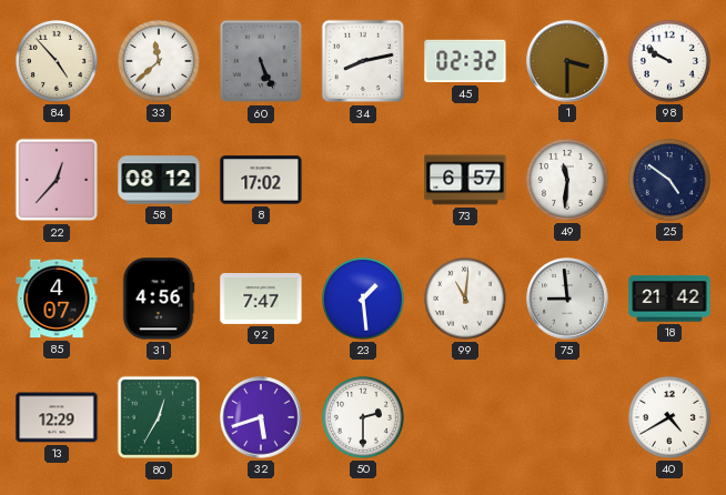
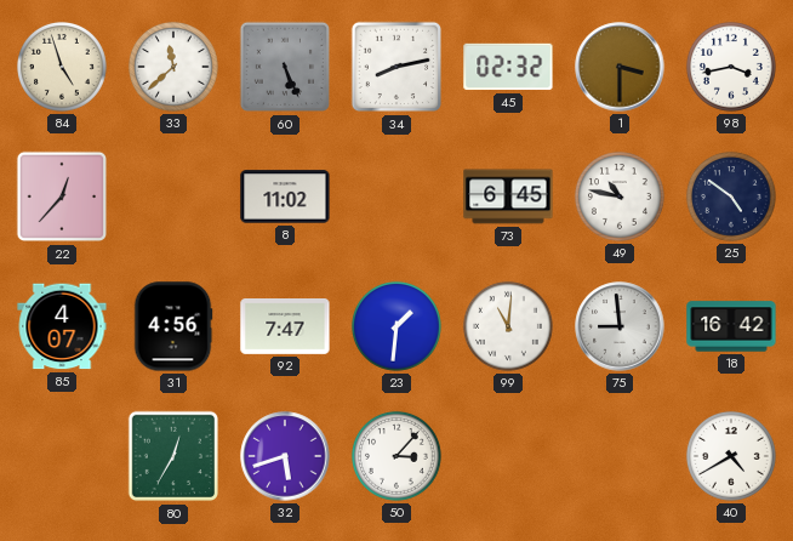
84: 4:53 -> 4:57 (62, 67)
98: 9:50 -> 3:43 (731, 67)
58: 08:12 -> none (159, 180)
8: 17:02 -> 11:02 (285, 197)
73: 6:57 -> 6:45 (508, 197)
49: 11:31 -> 10:47 (620, 197)
23: 1:29 -> 1:31 (396, 326)
18: 21:42 -> 16:42 (731, 326)
13: 12:29 -> none (57, 417)
50: 2:30 -> 3:07 (396, 456)
